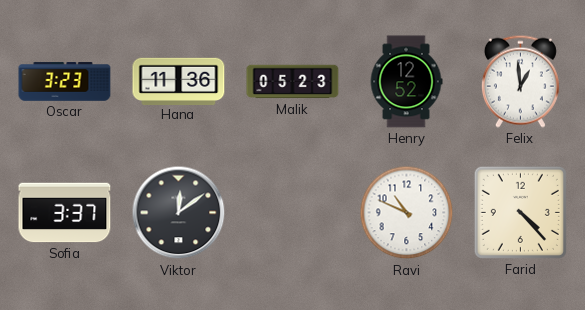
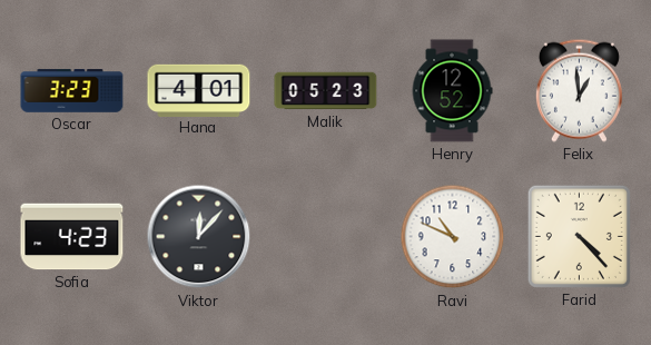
Hana: 11:36 -> 4:01 (199, 90)
Sofia: 3:37 -> 4:23 (72, 237)
Viktor: 12:09 -> 12:07 (199, 237)
